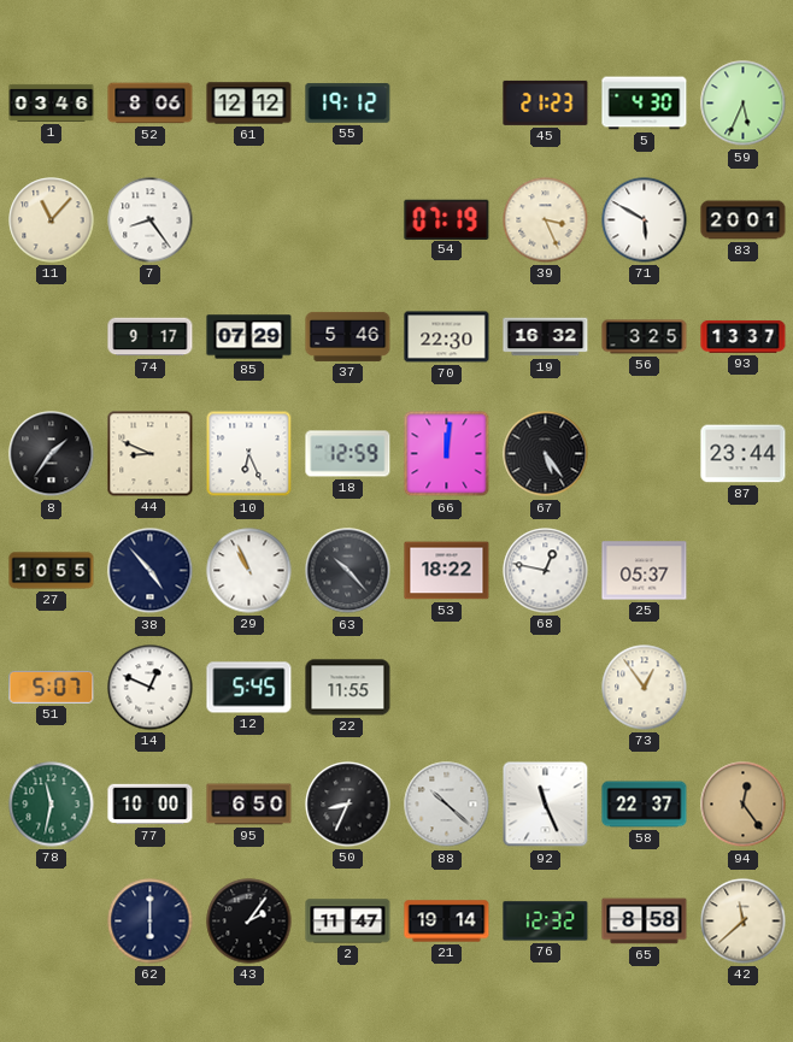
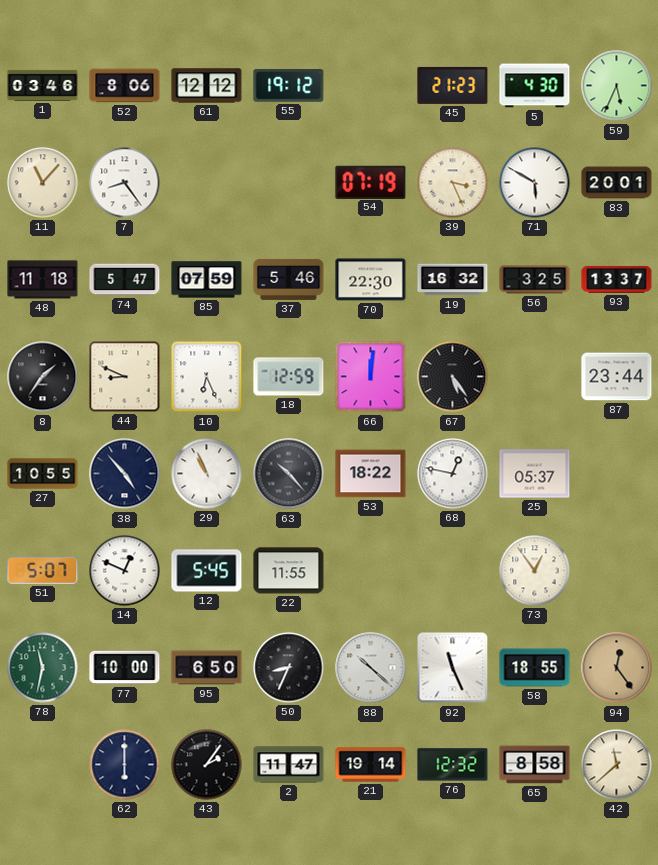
48: none -> 11:18 (43, 280)
74: 9:17 -> 5:47 (125, 280)
85: 07:29 -> 07:59 (207, 280)
58: 22:37 -> 18:55 (535, 668)
